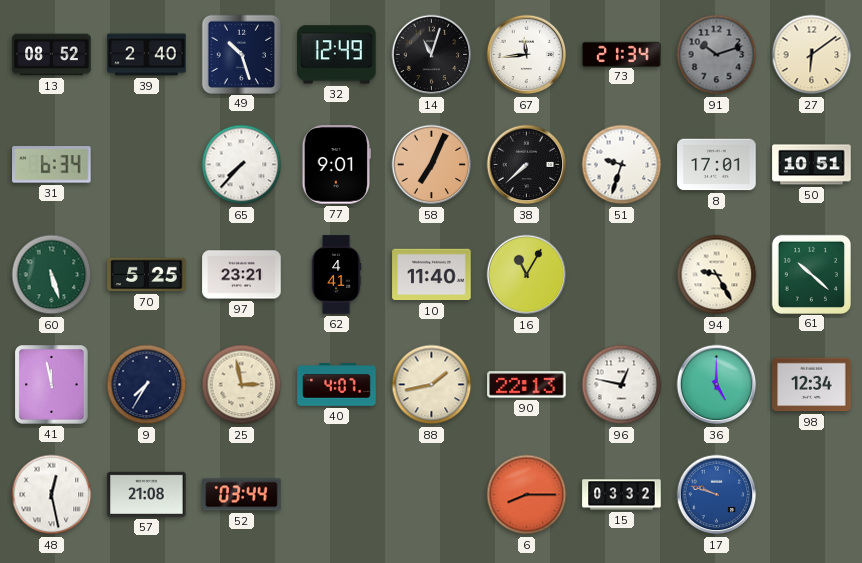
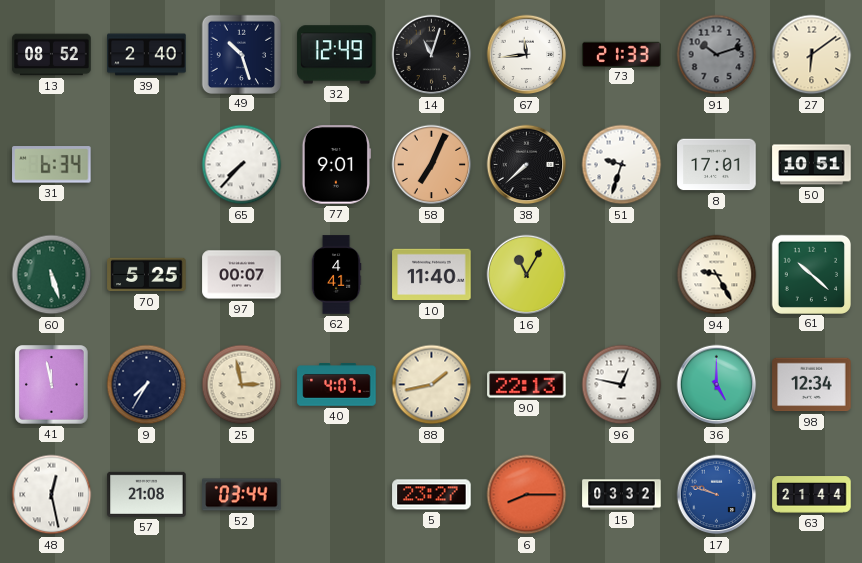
73: 21:34 -> 21:33 (622, 54)
97: 23:21 -> 00:07 (242, 275)
5: none -> 23:27 (432, 495)
63: none -> 21:44 (812, 495)
